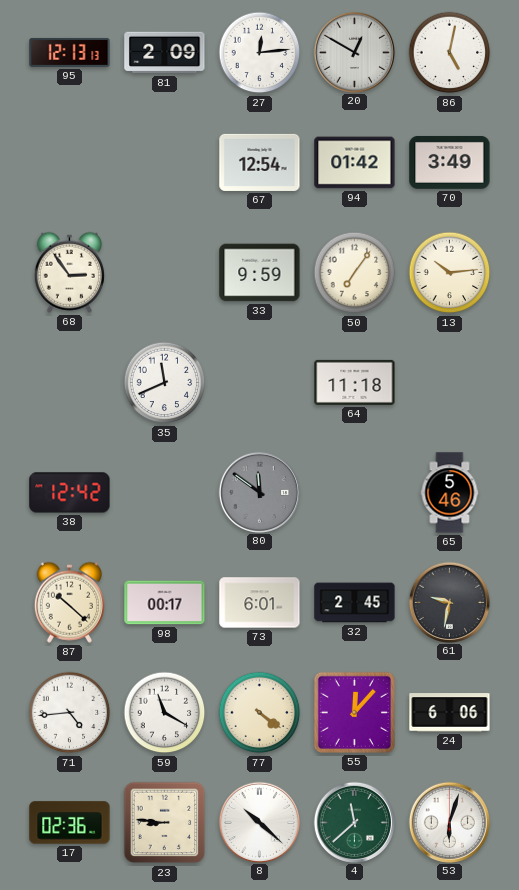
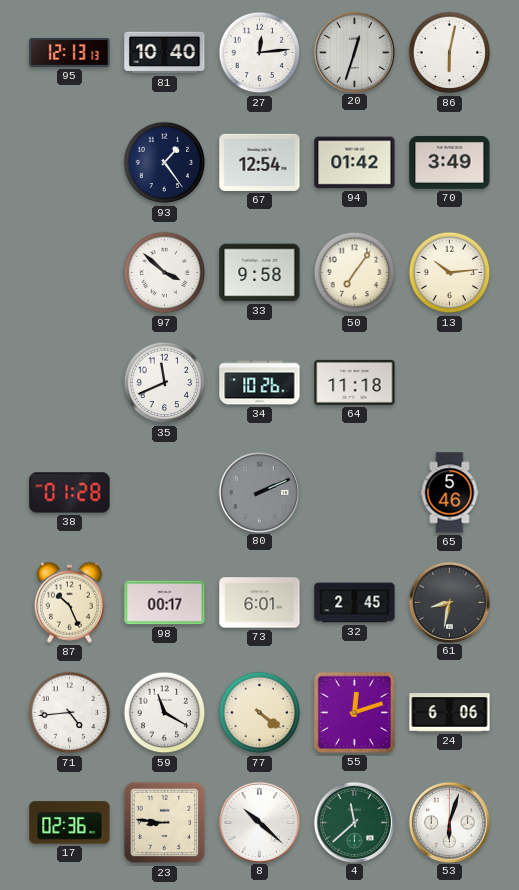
81: 2:09 -> 10:40 (165, 53)
20: 12:50 -> 12:33 (354, 52)
86: 5:02 -> 6:02 (450, 53)
93: none -> 1:24 (165, 163)
68: 2:54 -> none (69, 272)
97: none -> 3:52 (165, 273)
33: 9:59 -> 9:58 (260, 273)
34: none -> 10:26 (260, 383)
38: 12:42 -> 01:28 (70, 493)
80: 11:51 -> 2:11 (259, 492)
87: 10:22 -> 10:26 (69, 602)
61: 9:32 -> 8:32 (449, 602)
55: 12:07 -> 12:12 (354, 712)
